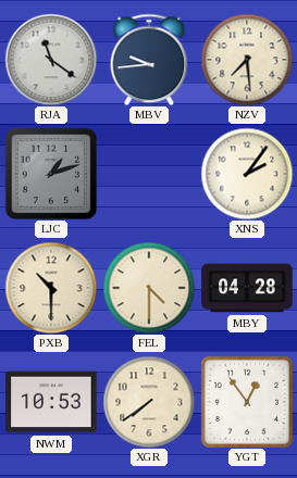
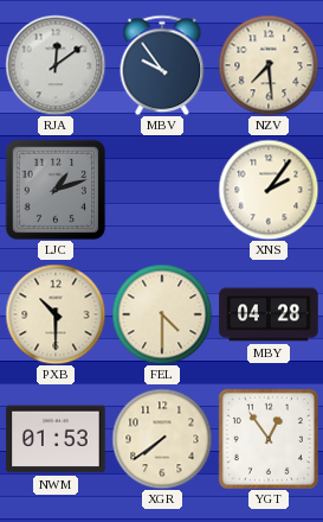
RJA: 11:21 -> 12:09 (56, 65)
MBV: 9:44 -> 9:54 (162, 65)
NWM: 10:53 -> 01:53 (56, 439)
